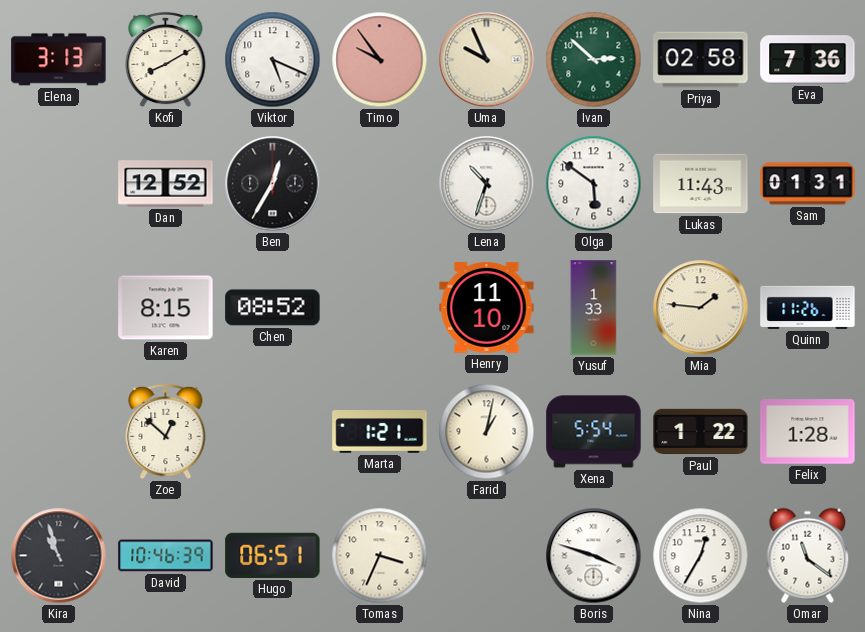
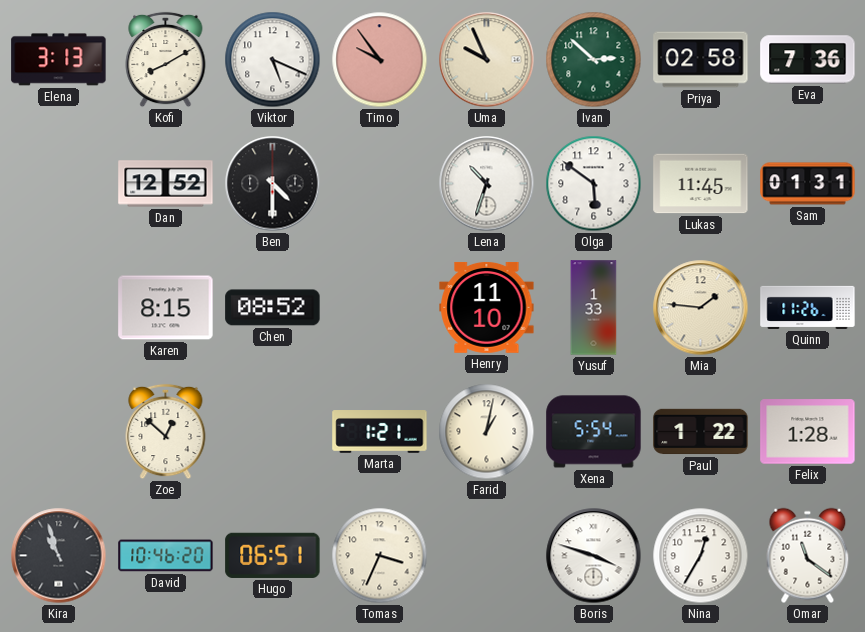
Ben: 12:35 -> 4:30 (273, 184)
Lukas: 11:43 -> 11:45 (701, 184)
David: 10:46:39 -> 10:46:20 (166, 556)
